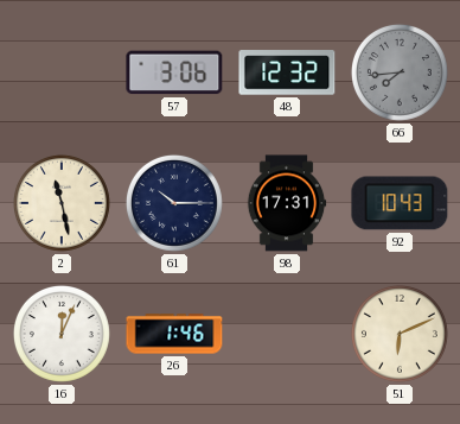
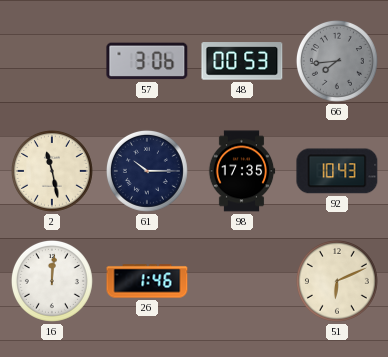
48: 12:32 -> 00:53 (242, 61)
98: 17:31 -> 17:35 (242, 171)
16: 12:04 -> 12:01 (52, 281)
